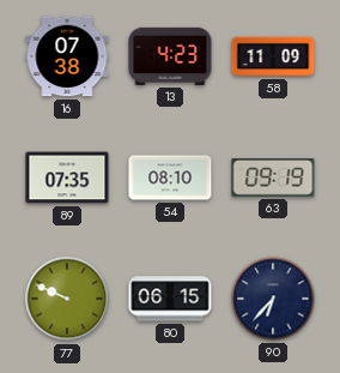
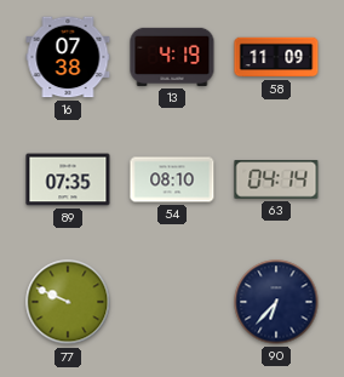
13: 4:23 -> 4:19 (172, 57)
63: 09:19 -> 04:14 (276, 179)
80: 06:15 -> none (170, 299)
